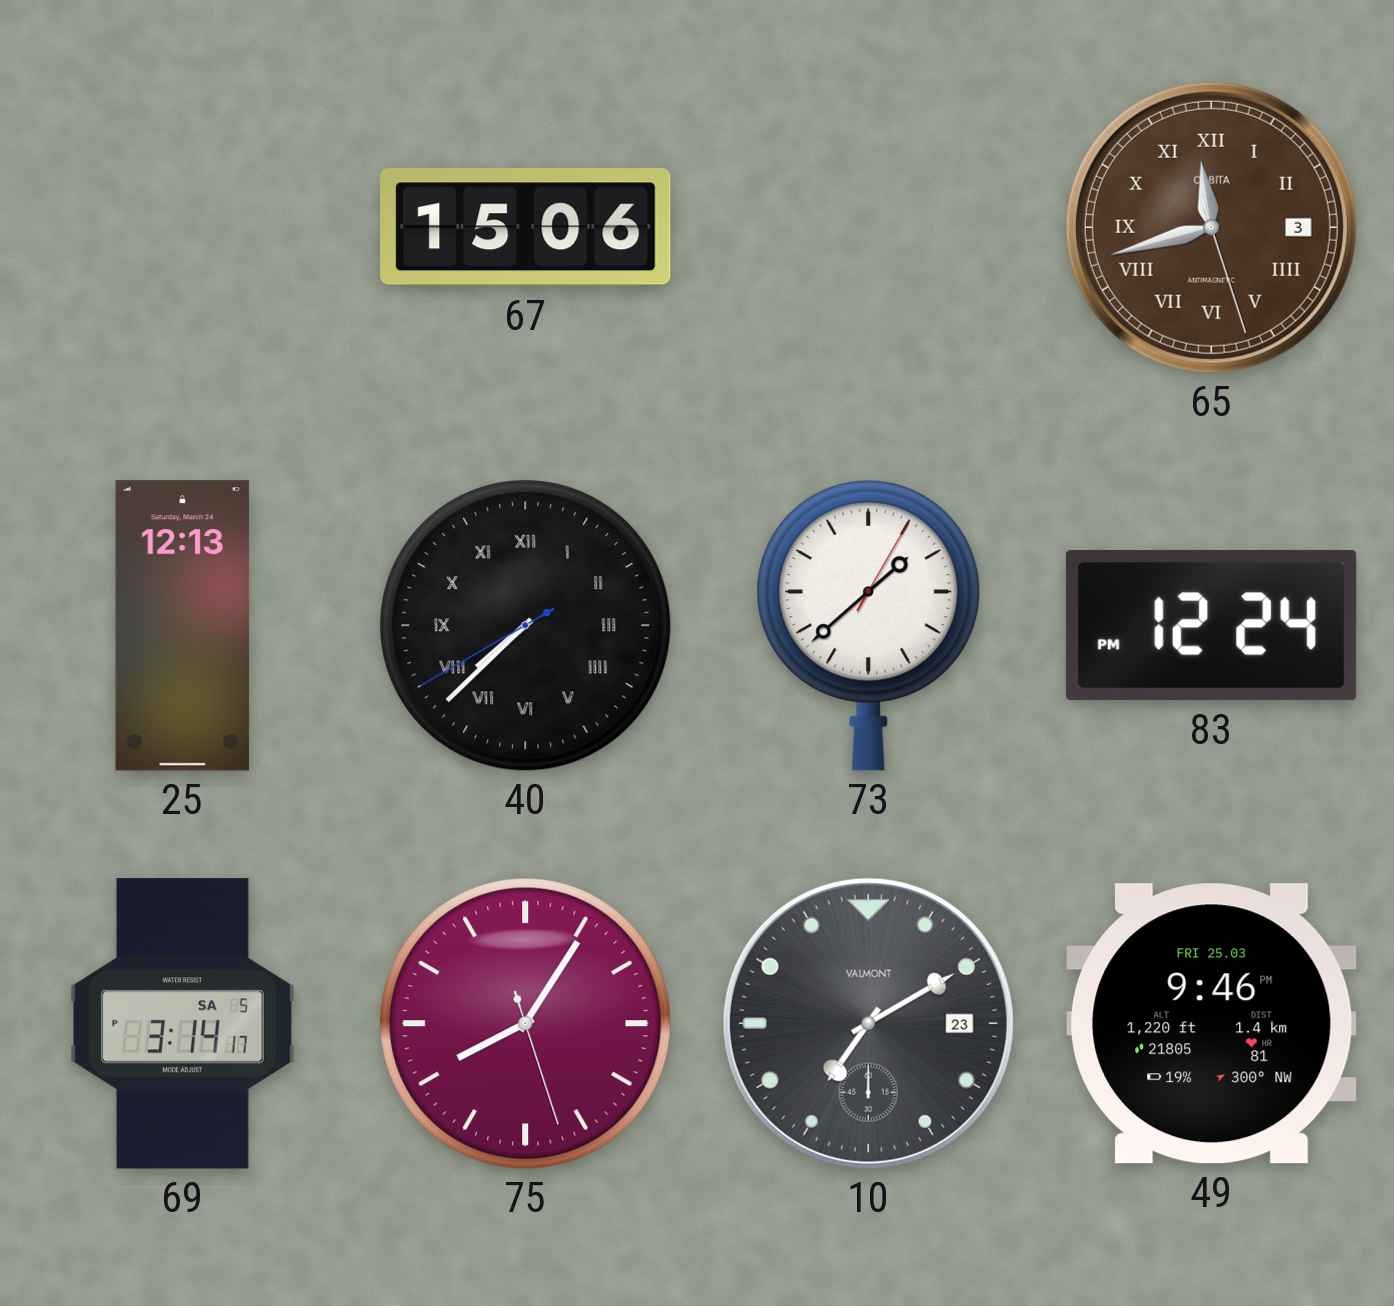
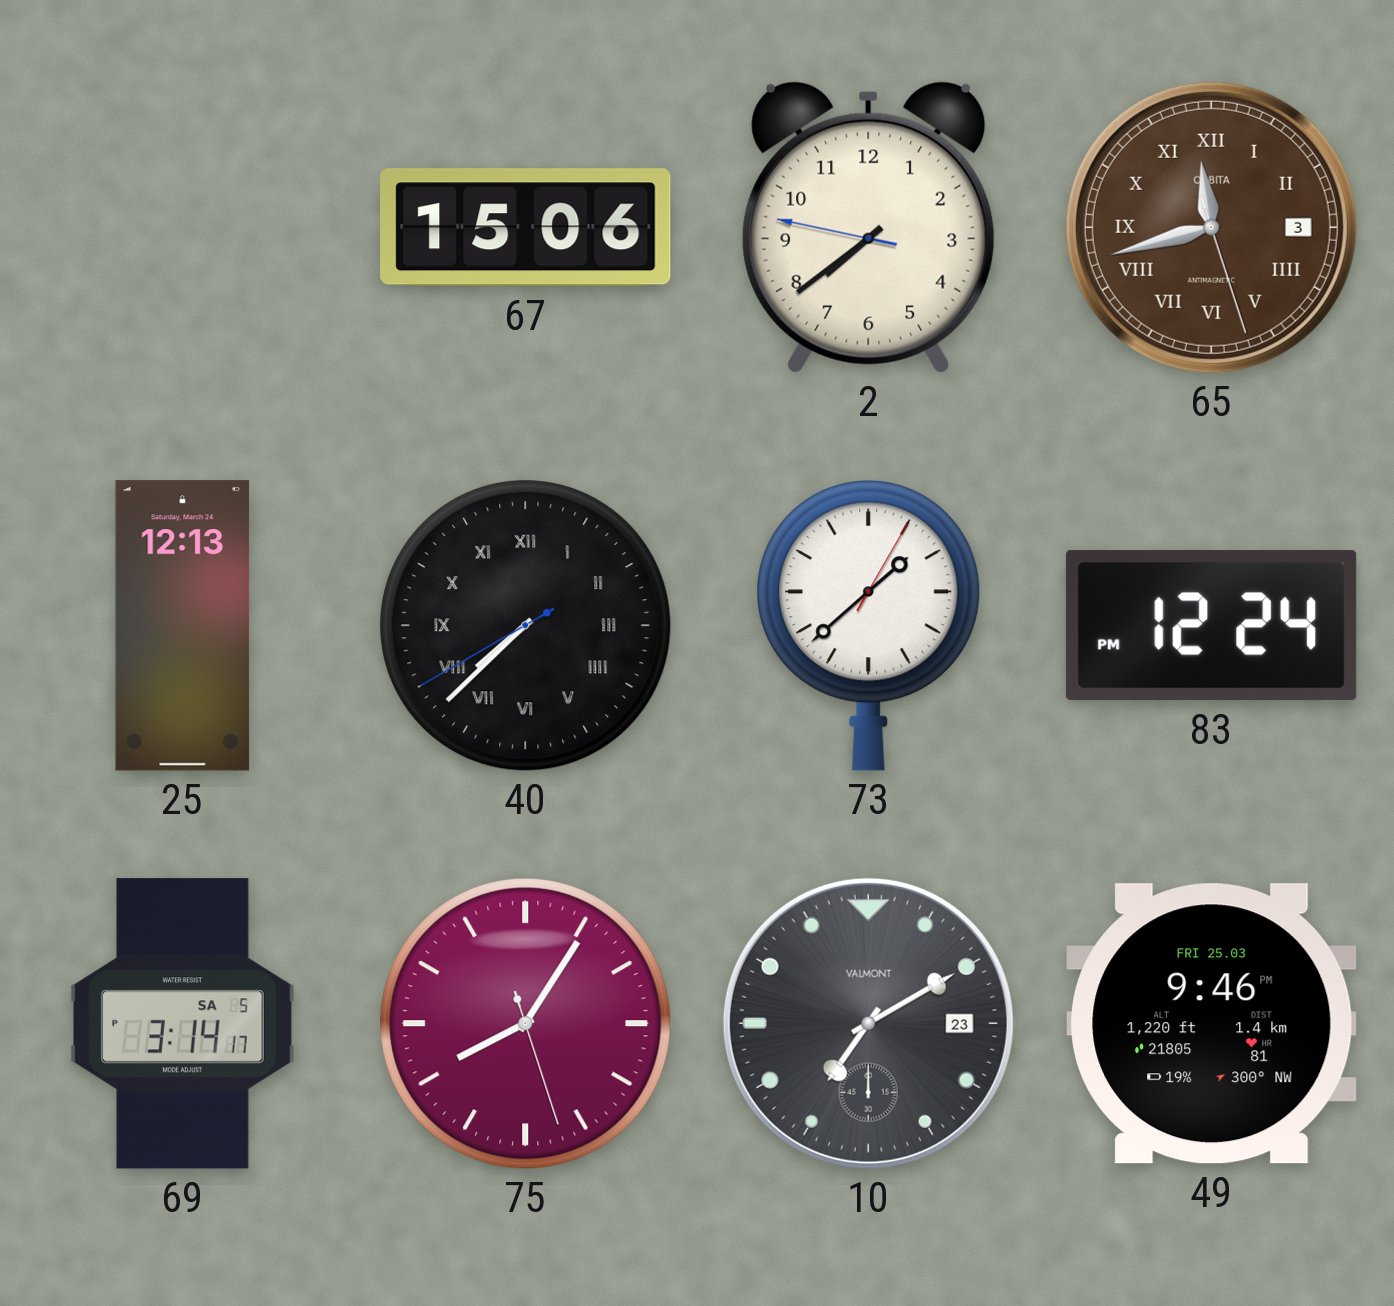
2: none -> 7:38 (869, 227)
